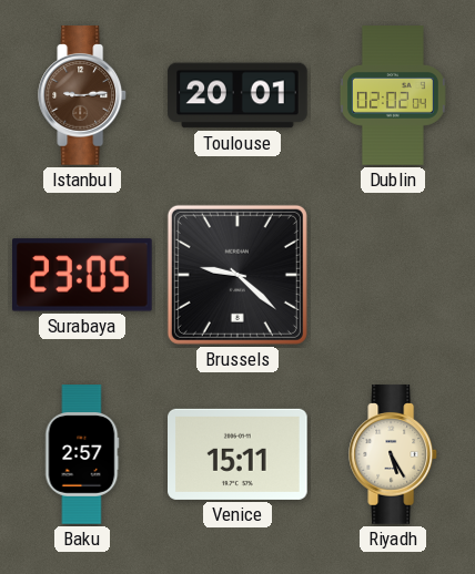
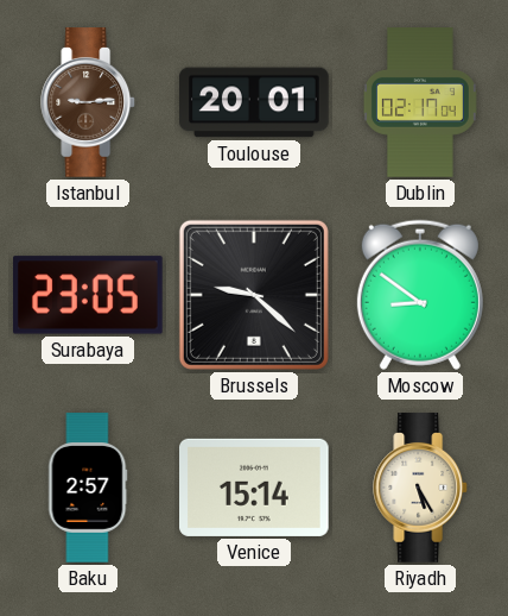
Dublin: 02:02 -> 02:17 (420, 102)
Moscow: none -> 8:51 (420, 295)
Venice: 15:11 -> 15:14 (254, 488)
